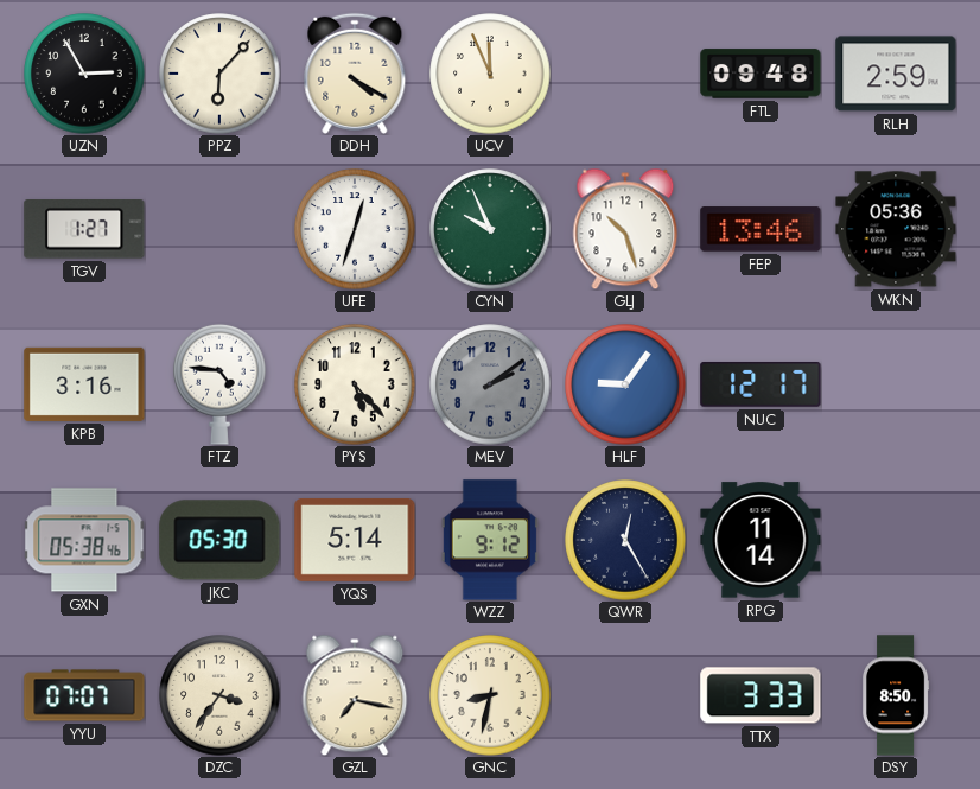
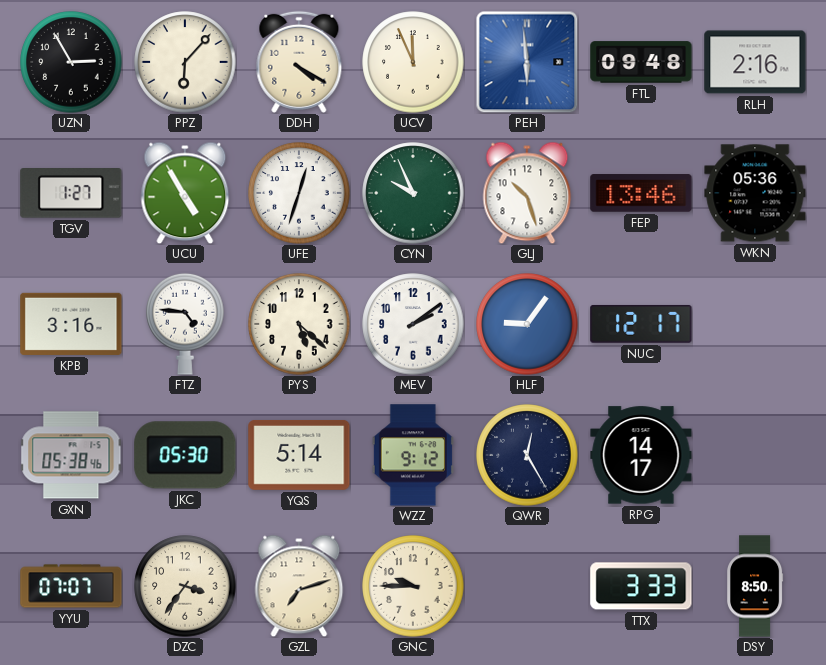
PEH: none -> 5:59 (527, 62)
RLH: 2:59 -> 2:16 (755, 62)
UCU: none -> 4:55 (185, 193)
PYS: 5:23 -> 5:22 (299, 324)
MEV dial: grey -> white (413, 324)
RPG: 11:14 -> 14:17 (641, 455)
GZL: 7:17 -> 7:12 (299, 586)
GNC: 8:32 -> 9:45 (413, 586)
